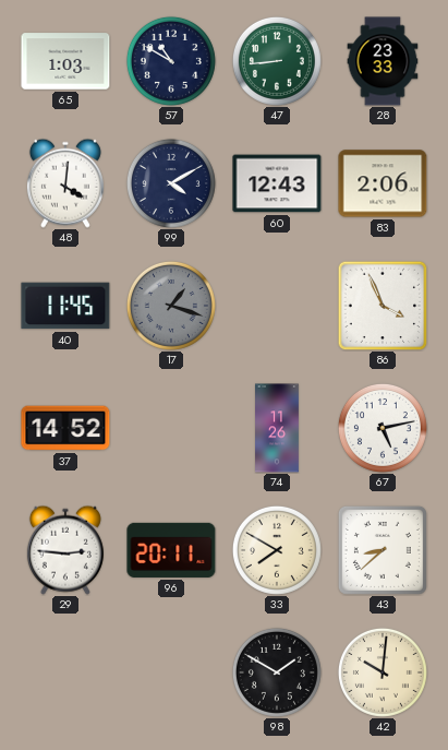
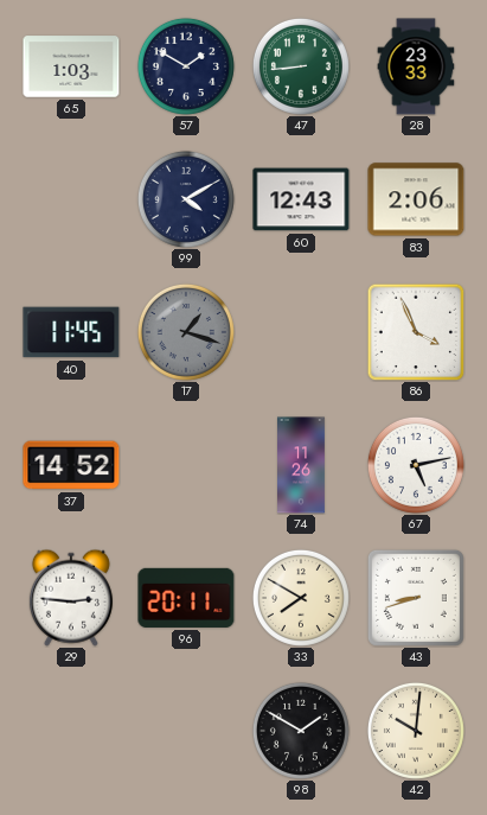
57: 10:50 -> 1:50 (186, 66)
48: 4:01 -> none (65, 183)
43: 8:38 -> 8:42 (416, 598)
